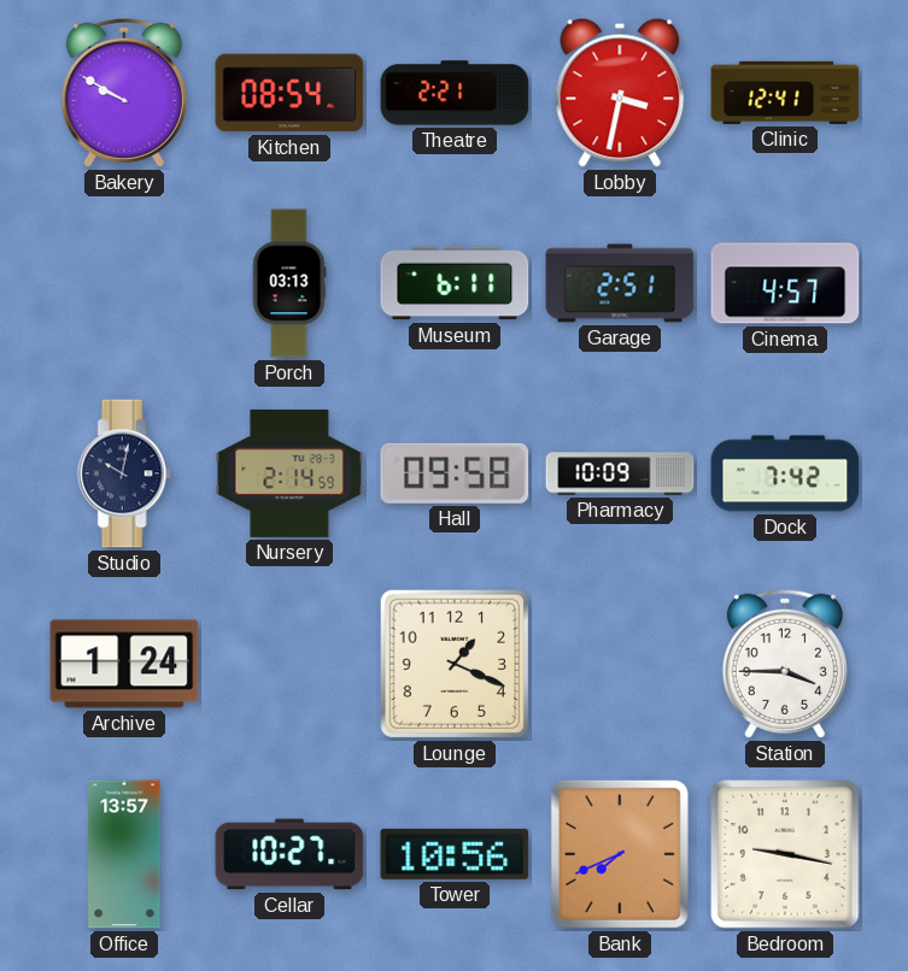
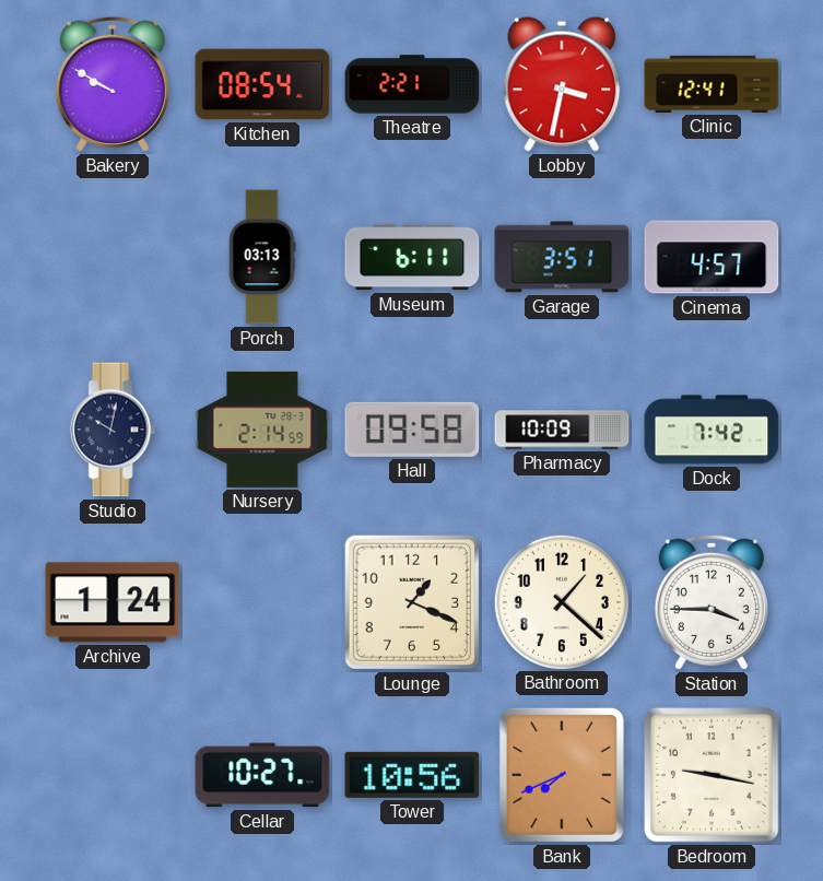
Garage: 2:51 -> 3:51 (562, 257)
Bathroom: none -> 1:22 (561, 601)
Office: 13:57 -> none (124, 854)
